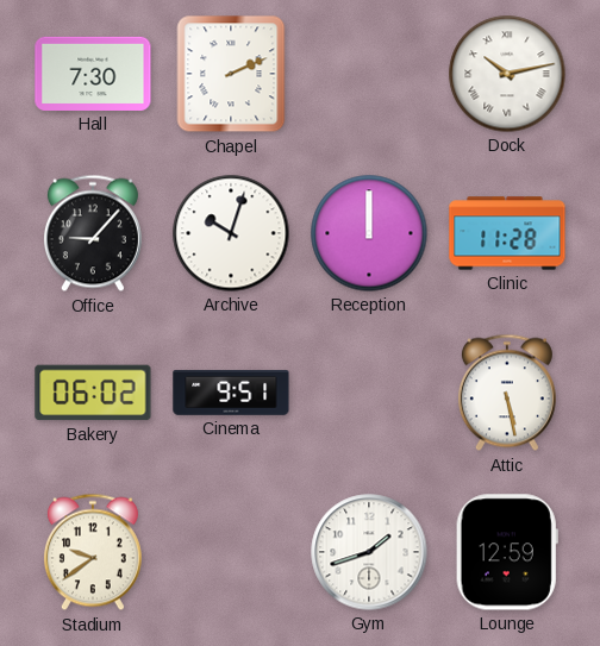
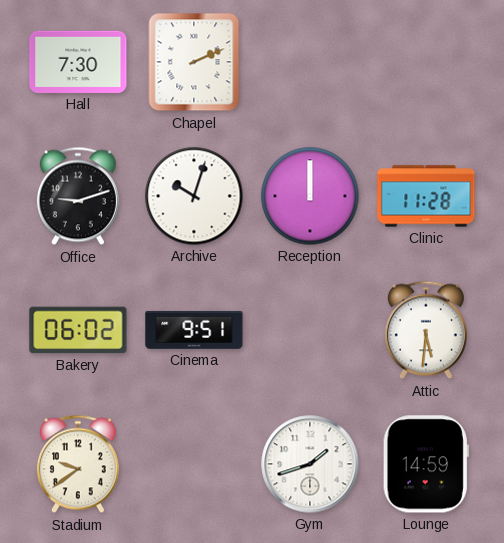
Dock: 10:13 -> none (507, 74)
Office: 9:07 -> 9:12 (78, 196)
Attic: 5:28 -> 5:31 (426, 330)
Lounge: 12:59 -> 14:59 (426, 464)
